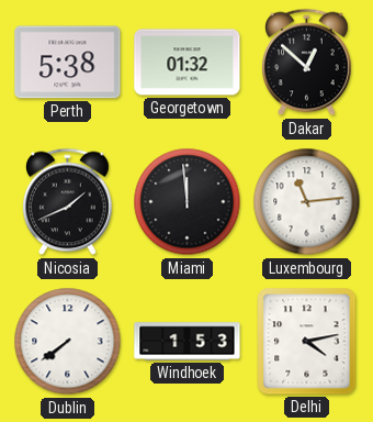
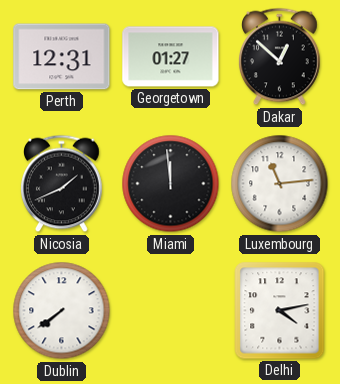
Perth: 5:38 -> 12:31 (62, 57)
Georgetown: 01:32 -> 01:27 (171, 57)
Windhoek: 1:53 -> none (188, 342)
